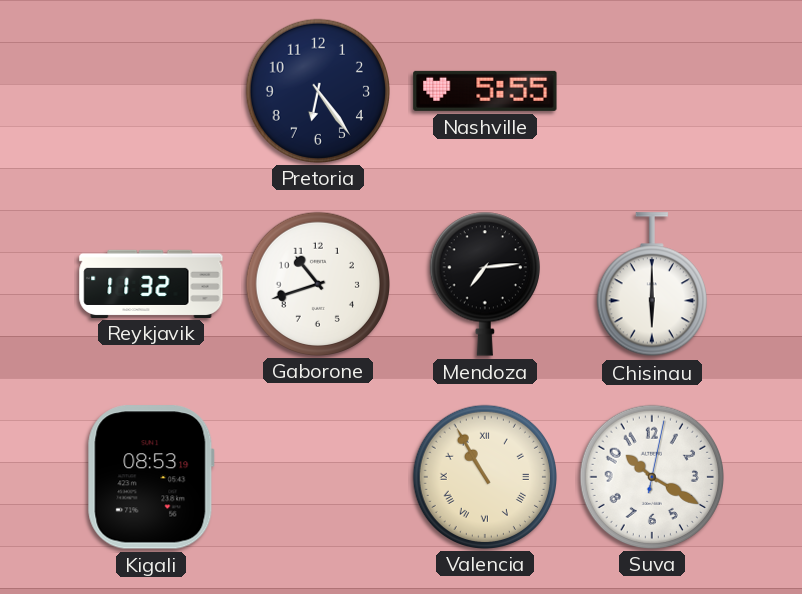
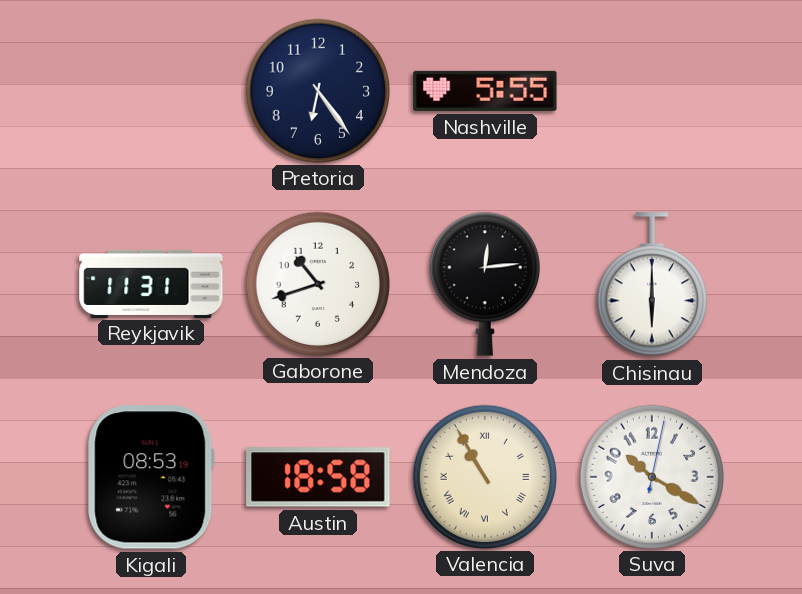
Reykjavik: 11:32 -> 11:31 (151, 283)
Mendoza: 7:14 -> 12:14 (485, 284)
Austin: none -> 18:58 (318, 477)
